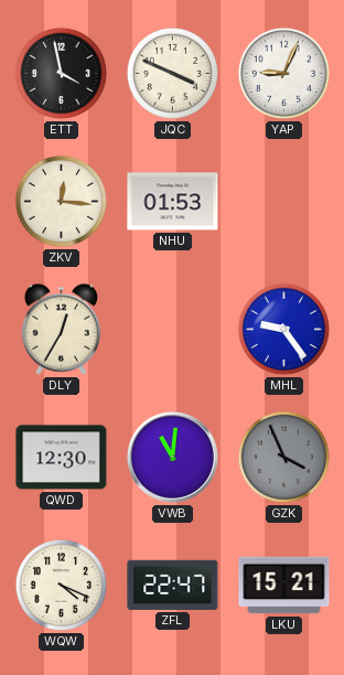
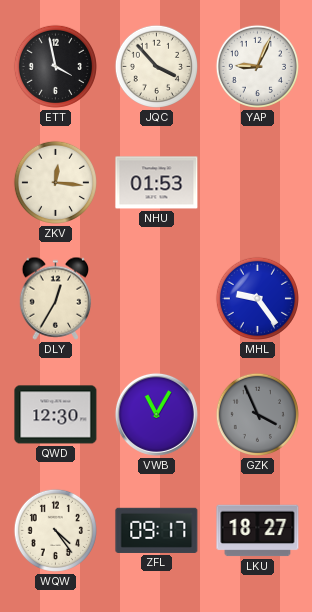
JQC: 3:49 -> 3:53 (156, 66)
VWB: 11:01 -> 11:05 (156, 414)
WQW: 4:19 -> 4:24 (55, 530)
ZFL: 22:47 -> 09:17 (157, 530)
LKU: 15:21 -> 18:27 (258, 531)
